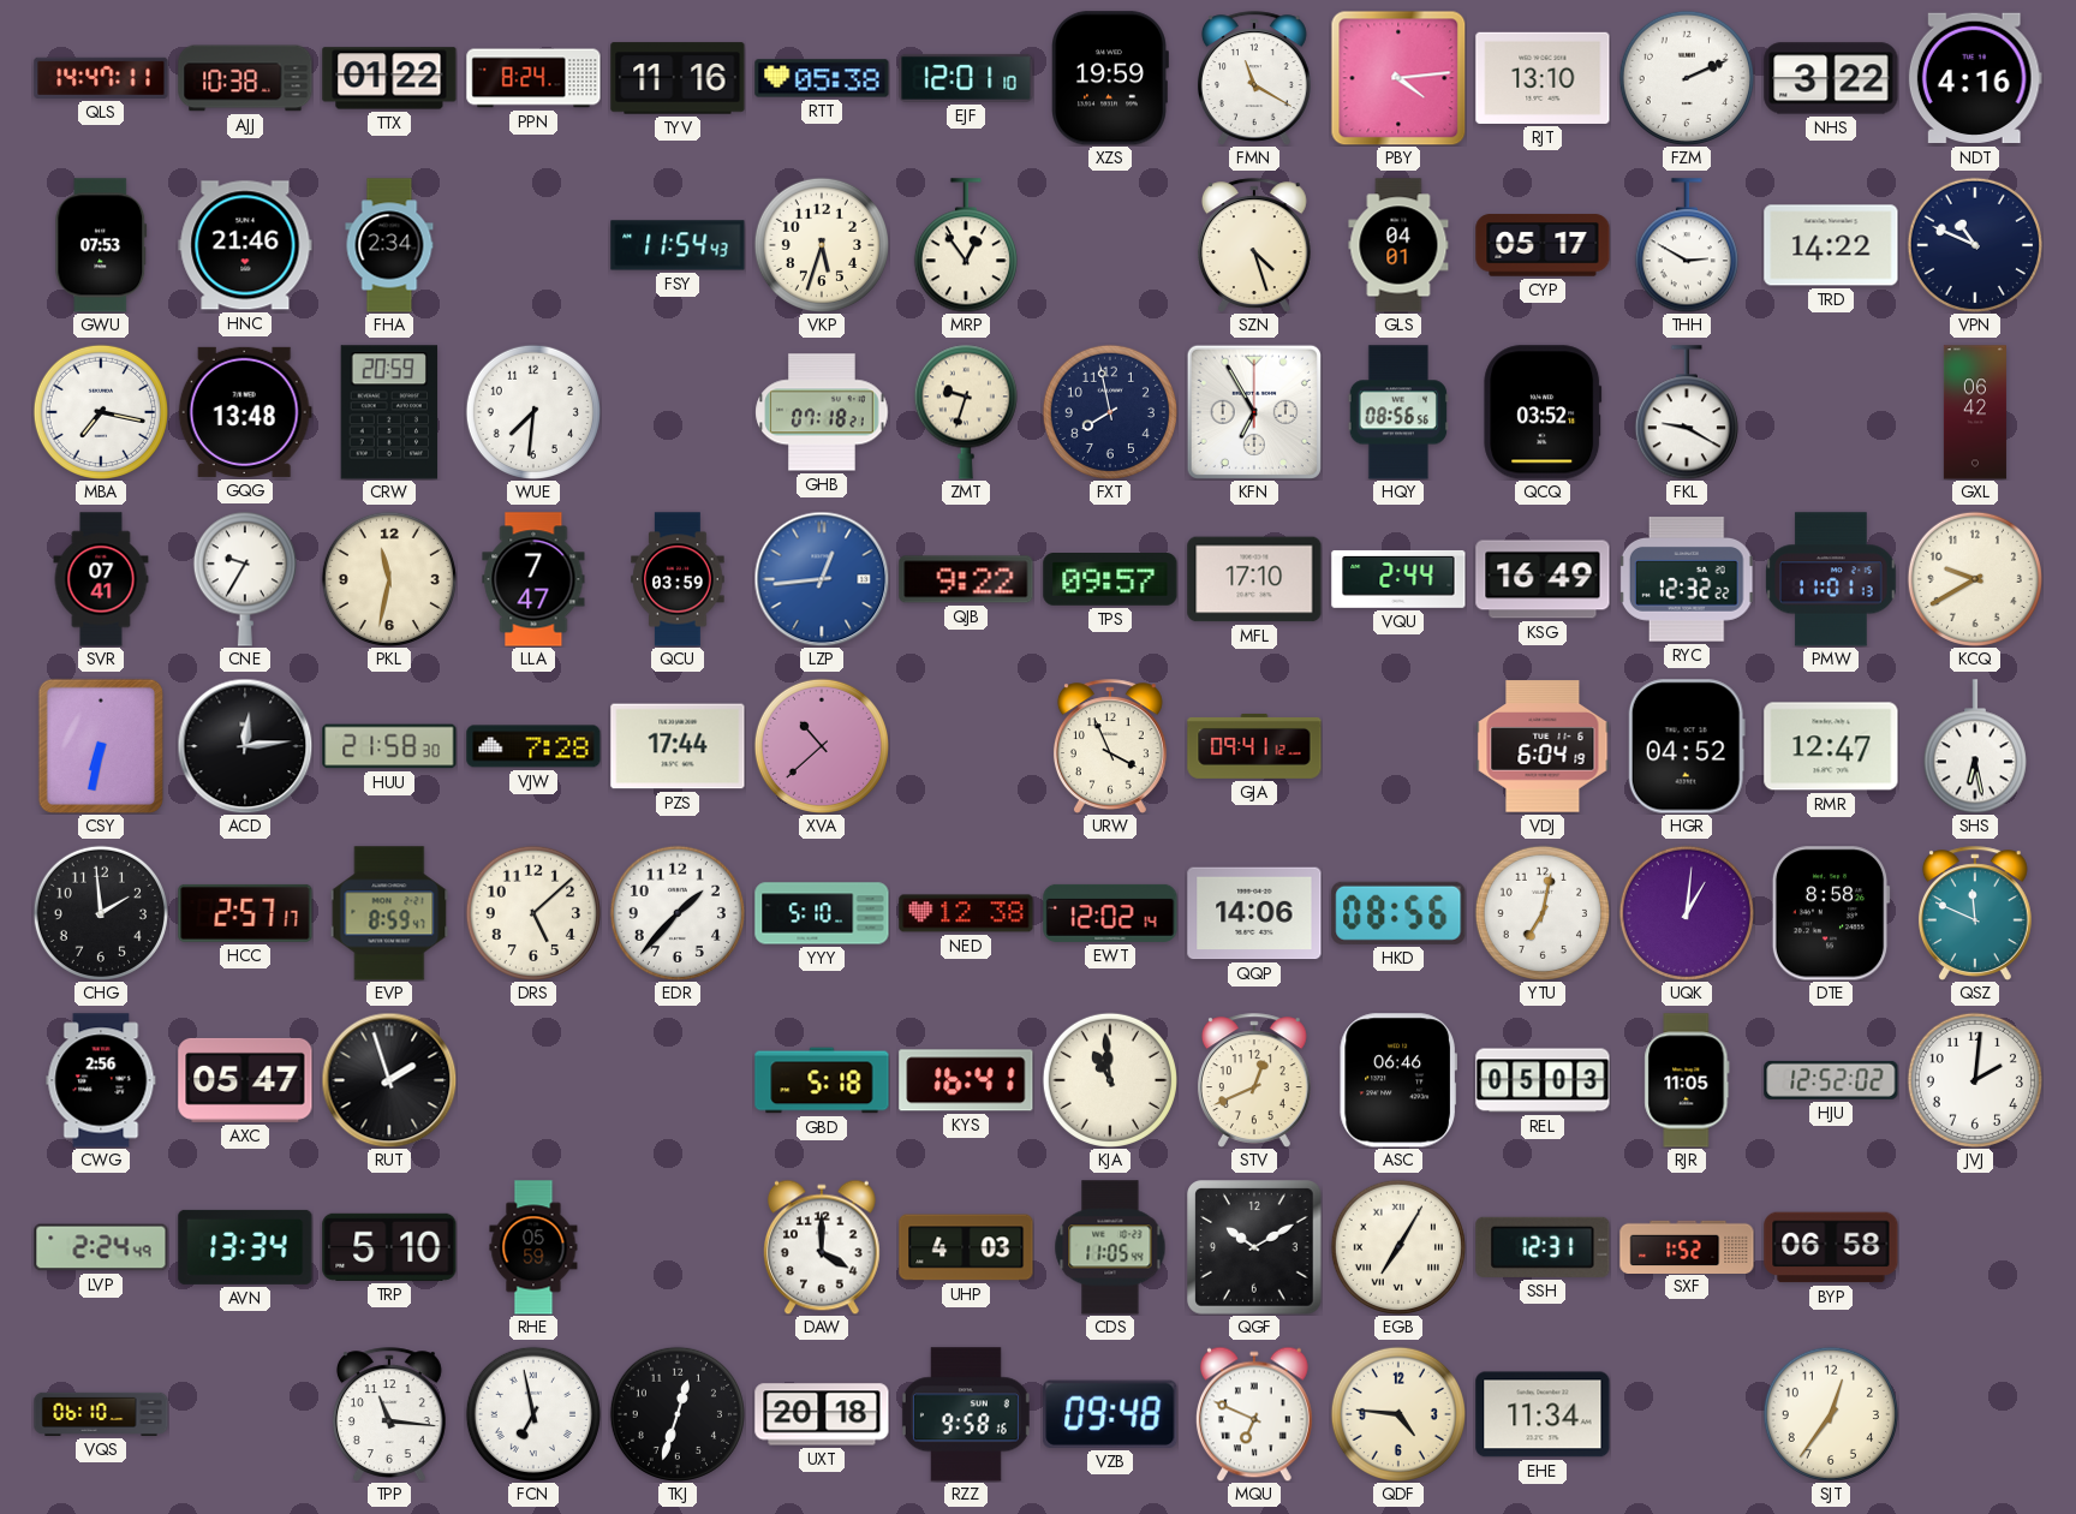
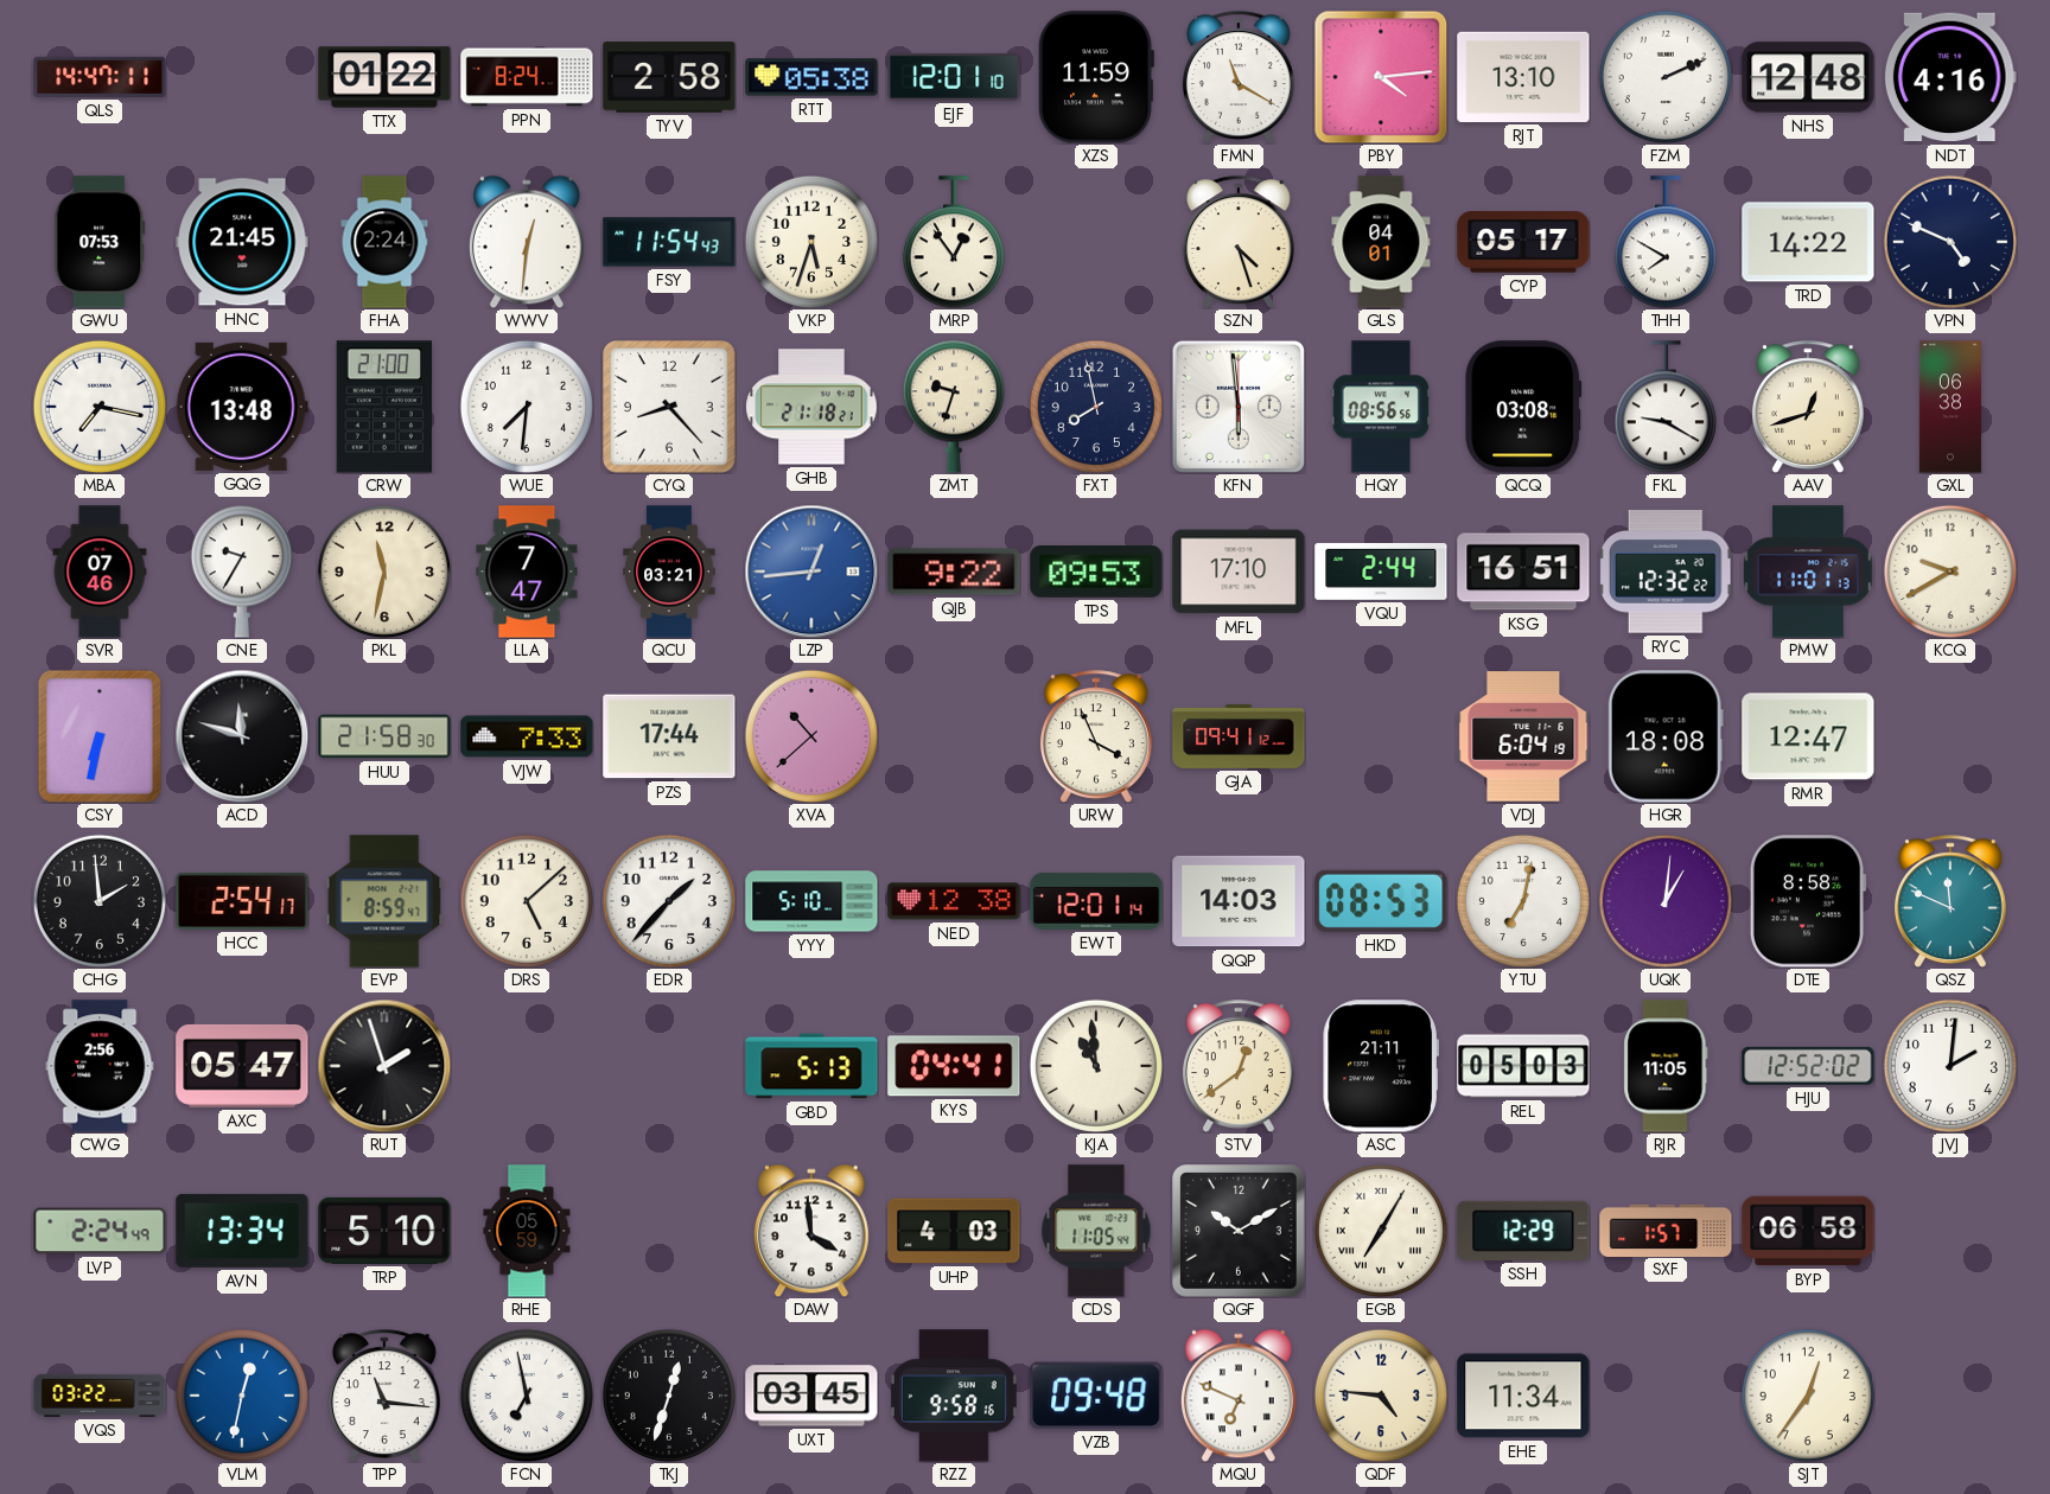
AJJ: 10:38 -> none (245, 78)
TYV: 11:16 -> 2:58 (669, 77)
XZS: 19:59 -> 11:59 (1096, 77)
NHS: 3:22 -> 12:48 (1808, 77)
HNC: 21:46 -> 21:45 (242, 242)
FHA: 2:34 -> 2:24 (384, 242)
WWV: none -> 12:31 (527, 242)
THH: 2:50 -> 7:50 (1666, 242)
VPN: 10:49 -> 4:49 (1950, 242)
CRW: 20:59 -> 21:00 (384, 407)
CYQ: none -> 8:23 (669, 407)
GHB: 07:18 -> 21:18 (811, 407)
KFN: 6:55 -> 5:59 (1239, 407)
QCQ: 03:52 -> 03:08 (1523, 407)
AAV: none -> 12:42 (1808, 407)
GXL: 06:42 -> 06:38 (1950, 407)
SVR: 07:41 -> 07:46 (100, 572)
QCU: 03:59 -> 03:21 (669, 572)
TPS: 09:57 -> 09:53 (1096, 573)
KSG: 16:49 -> 16:51 (1523, 572)
ACD: 12:14 -> 11:48 (242, 736)
VJW: 7:28 -> 7:33 (527, 736)
HGR: 04:52 -> 18:08 (1666, 736)
SHS: 6:28 -> none (1975, 746)
HCC: 2:57 -> 2:54 (242, 901)
EWT: 12:02 -> 12:01 (1096, 901)
QQP: 14:06 -> 14:03 (1239, 901)
HKD: 08:56 -> 08:53 (1381, 901)
GBD: 5:18 -> 5:13 (811, 1066)
KYS: 16:41 -> 04:41 (954, 1066)
STV: 12:41 -> 12:39 (1239, 1066)
ASC: 06:46 -> 21:11 (1381, 1066)
DAW: 4:00 -> 3:59 (811, 1231)
SSH: 12:31 -> 12:29 (1523, 1231)
SXF: 1:52 -> 1:57 (1666, 1230)
VQS: 06:10 -> 03:22 (100, 1396)
VLM: none -> 12:32 (242, 1396)
UXT: 20:18 -> 03:45 (811, 1396)
